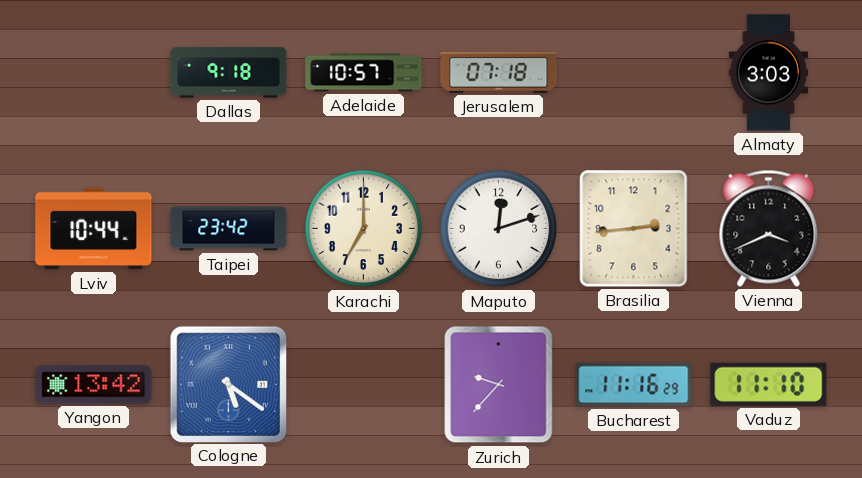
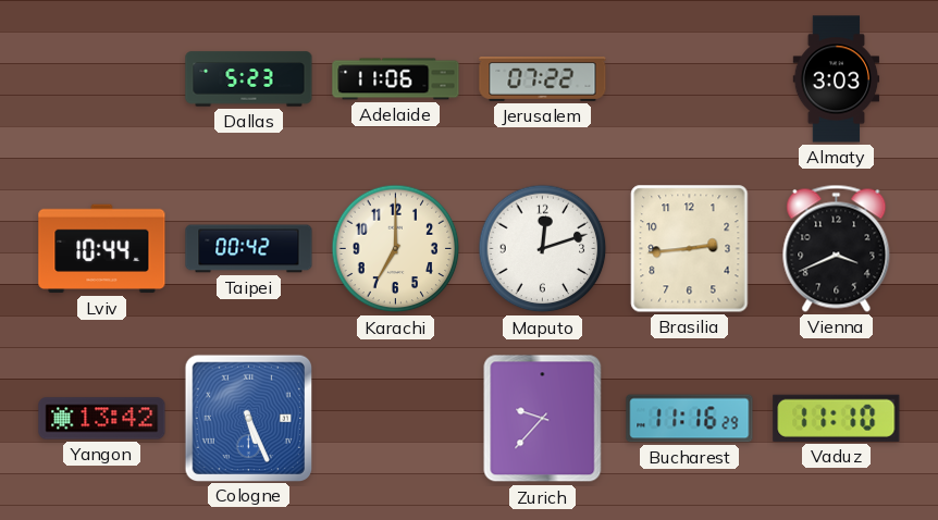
Dallas: 9:18 -> 5:23 (249, 79)
Adelaide: 10:57 -> 11:06 (396, 79)
Jerusalem: 07:18 -> 07:22 (543, 79)
Taipei: 23:42 -> 00:42 (249, 249)
Cologne: 5:21 -> 5:26 (248, 418)
